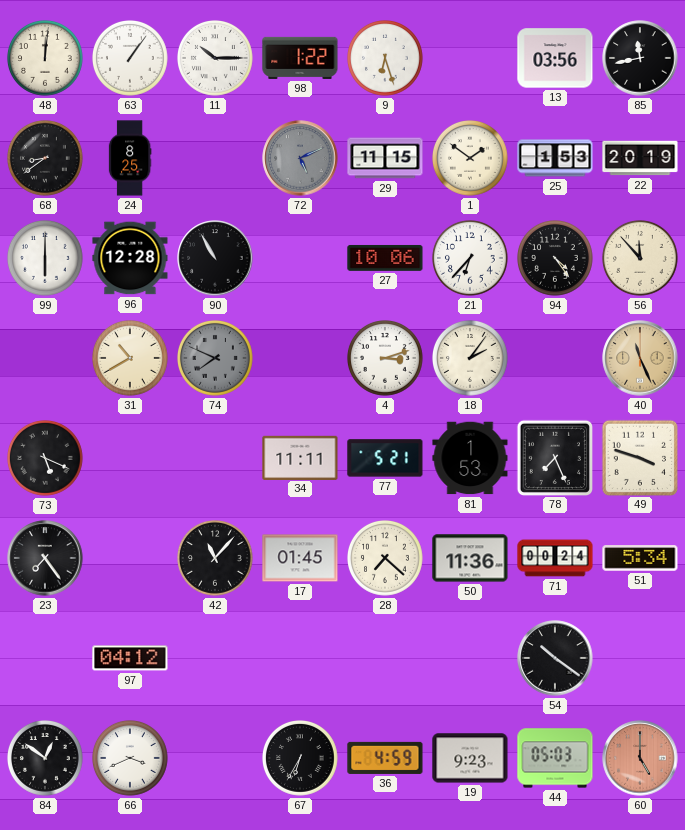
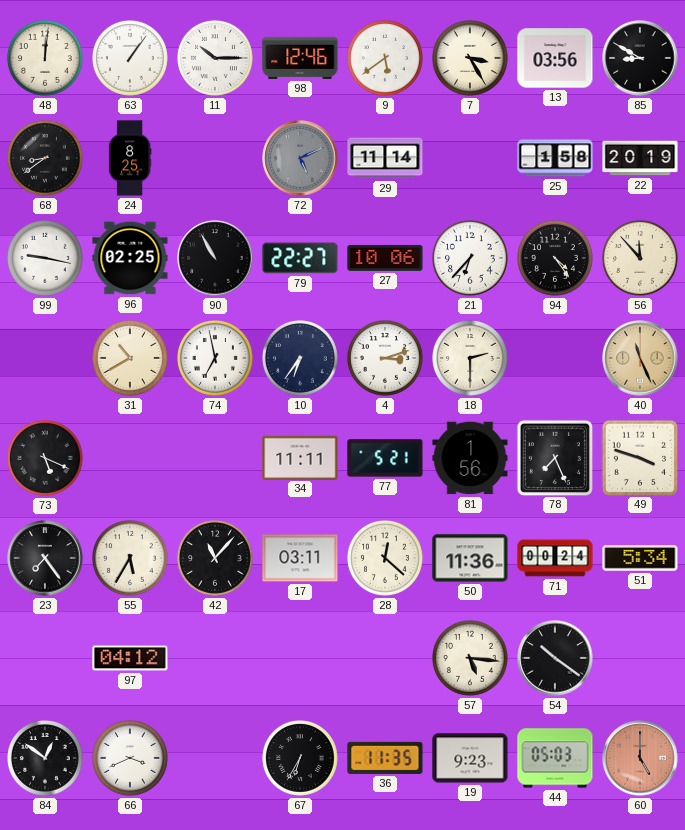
98: 1:22 -> 12:46 (300, 58)
9: 6:27 -> 5:39 (386, 59)
7: none -> 3:25 (471, 59)
85: 11:43 -> 8:50 (640, 58)
29: 11:15 -> 11:14 (385, 158)
1: 1:51 -> none (471, 159)
25: 1:53 -> 1:58 (555, 158)
99: 6:00 -> 9:17 (46, 259)
96: 12:28 -> 02:25 (130, 258)
79: none -> 22:27 (300, 258)
74: 7:49 -> 6:58 (216, 359)
74 dial: grey -> white (216, 359)
10: none -> 6:36 (301, 359)
18: 2:06 -> 2:30 (471, 359)
81: 1:53 -> 1:56 (470, 458)
55: none -> 5:35 (131, 559)
17: 01:45 -> 03:11 (300, 558)
28: 7:22 -> 12:22 (386, 559)
57: none -> 5:16 (471, 659)
36: 4:59 -> 11:35 (385, 758)
